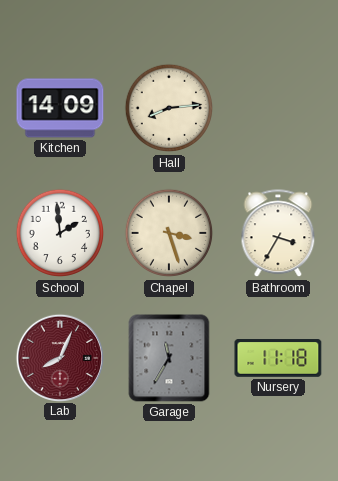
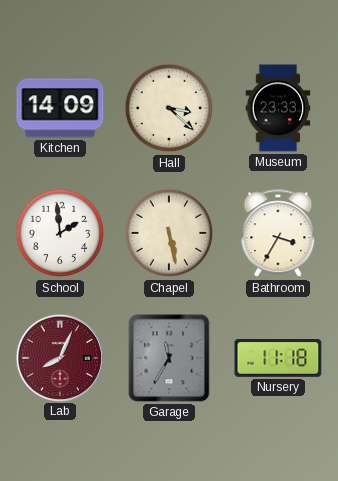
Hall: 8:14 -> 3:22 (169, 108)
Museum: none -> 23:33 (278, 108)
Chapel: 3:27 -> 5:28 (169, 233)
